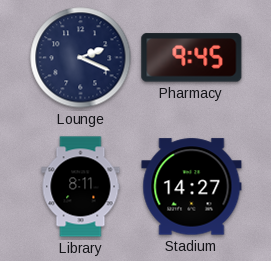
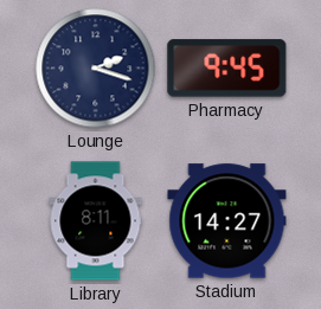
Lounge: 2:19 -> 2:18 (96, 69)
